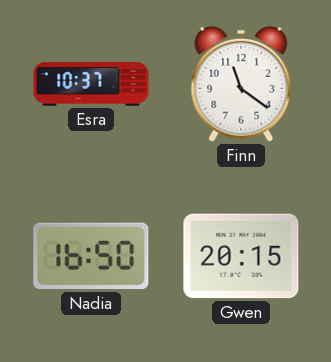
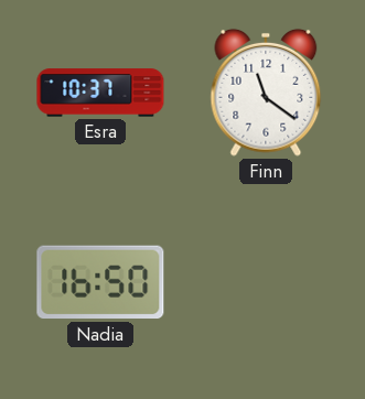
Gwen: 20:15 -> none (241, 256)
